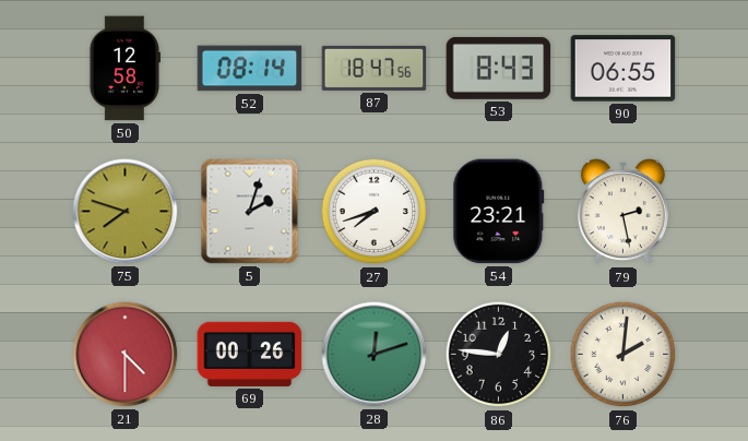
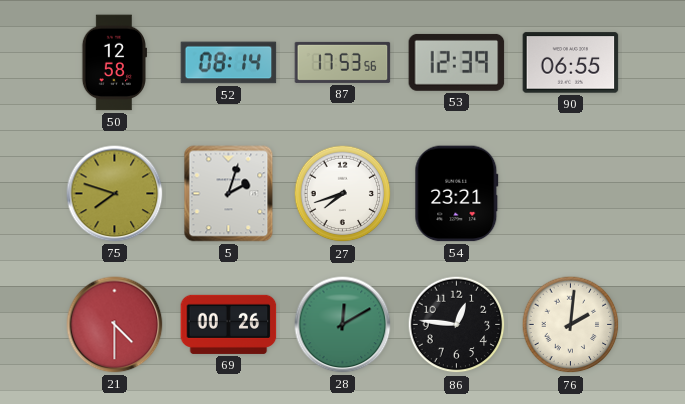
87: 18:47 -> 17:53 (343, 62)
53: 8:43 -> 12:39 (457, 62)
79: 2:28 -> none (622, 212)
28: 12:12 -> 12:10 (343, 325)
